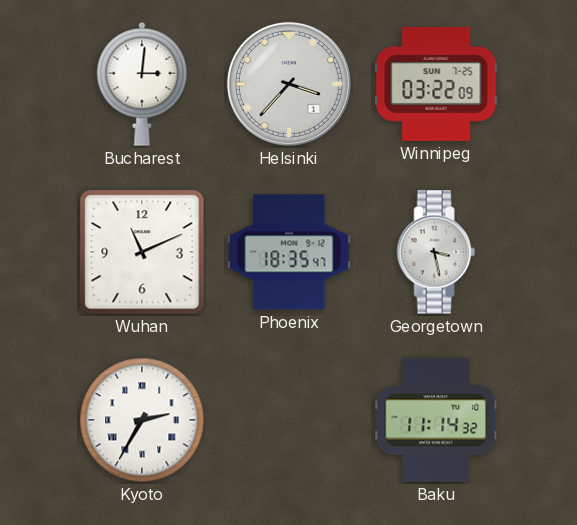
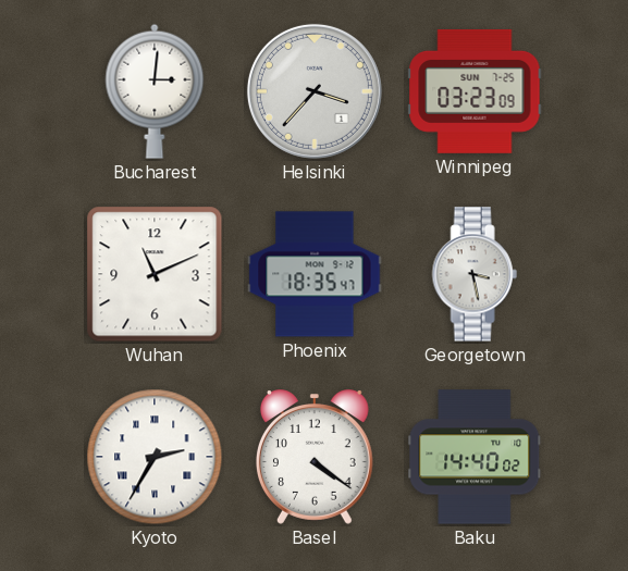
Winnipeg: 03:22 -> 03:23 (475, 91)
Basel: none -> 4:21 (315, 457)
Baku: 11:14 -> 14:40 (475, 457)
